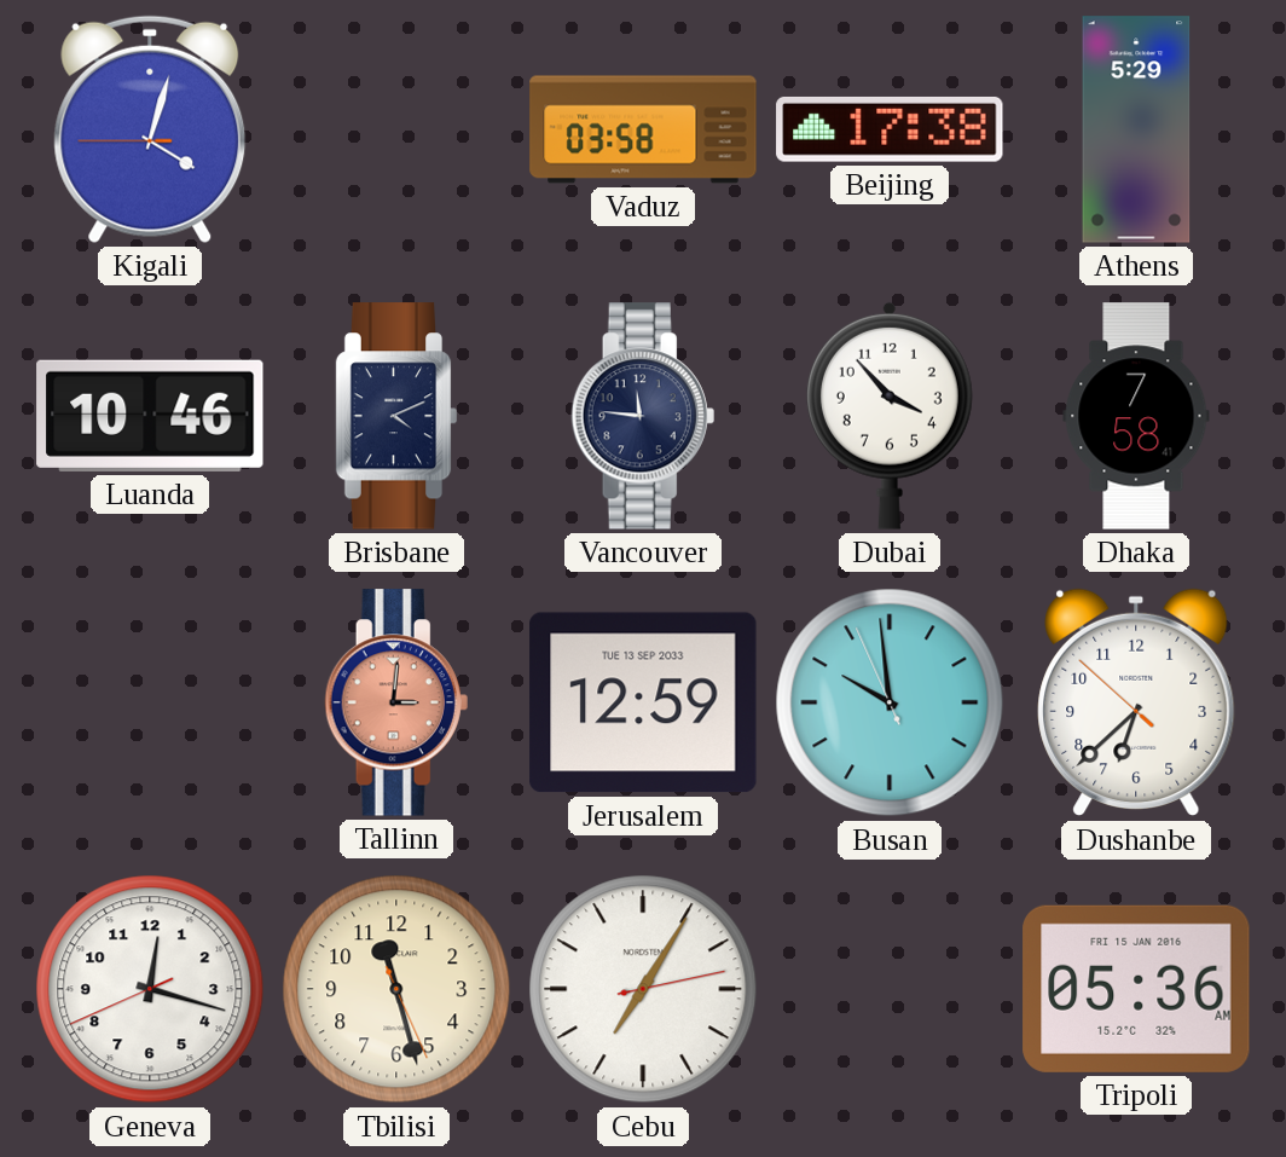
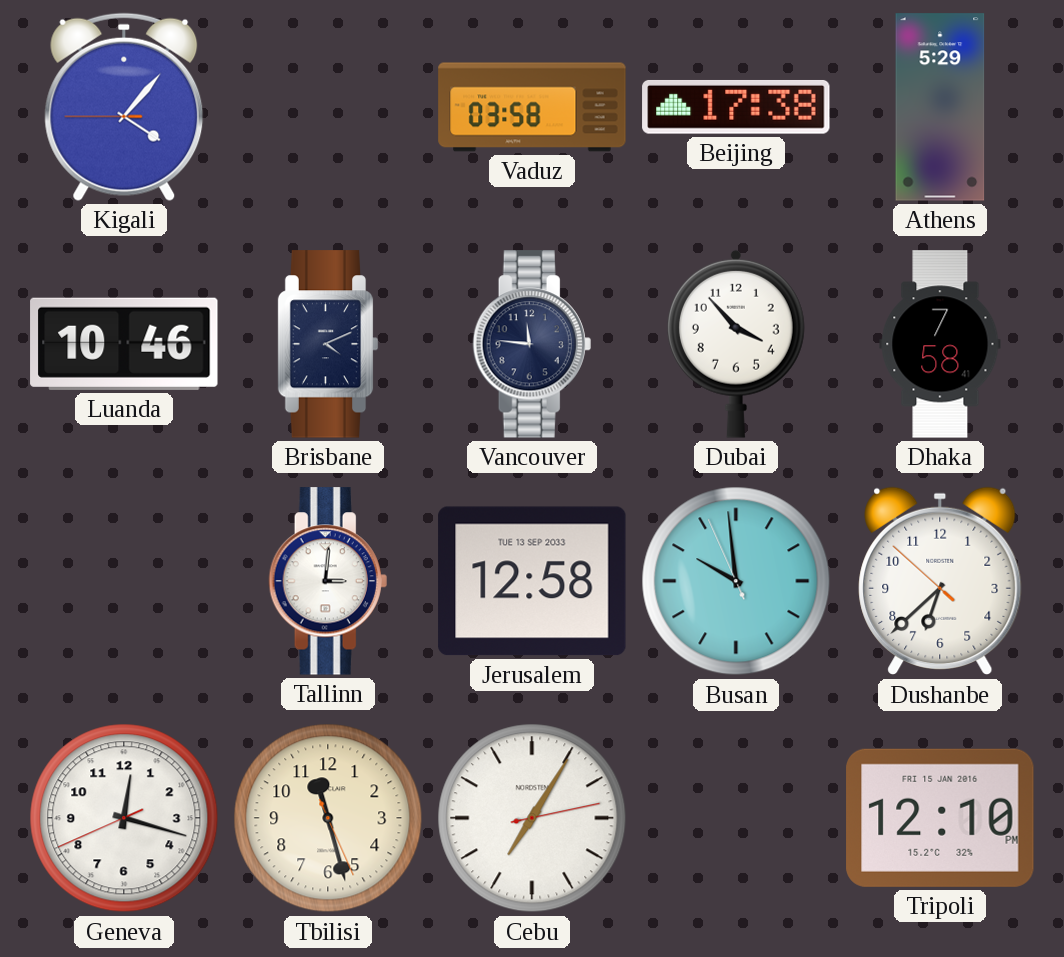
Kigali: 4:02 -> 4:06 (124, 107)
Tallinn dial: salmon -> white (328, 581)
Jerusalem: 12:59 -> 12:58 (532, 581)
Tripoli: 05:36 -> 12:10 (940, 818)
